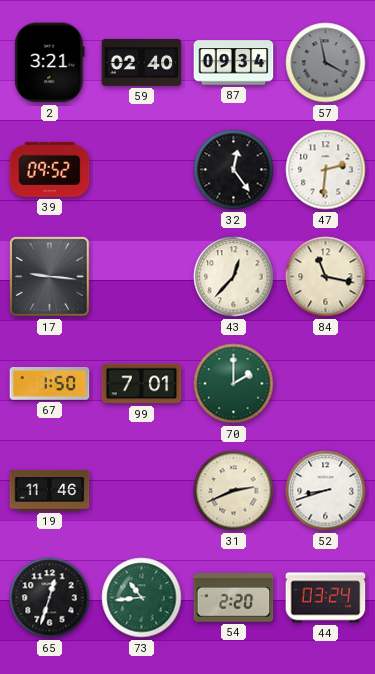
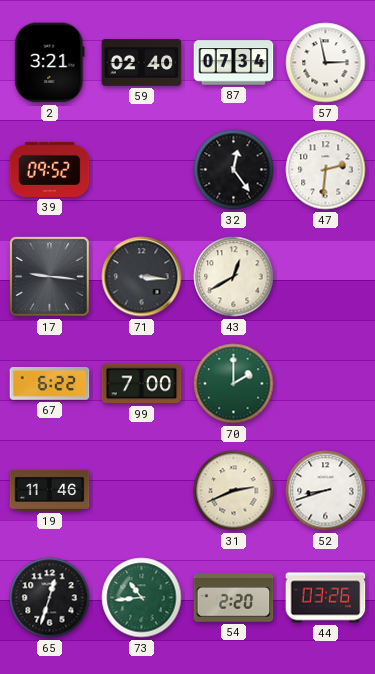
87: 09:34 -> 07:34 (234, 63)
57: 3:58 -> 2:58 (326, 63)
57 dial: grey -> white (326, 63)
71: none -> 3:16 (142, 277)
43: 12:37 -> 12:40 (234, 277)
84: 11:17 -> none (326, 277)
67: 1:50 -> 6:22 (50, 384)
99: 7:01 -> 7:00 (142, 384)
44: 03:24 -> 03:26 (326, 598)
